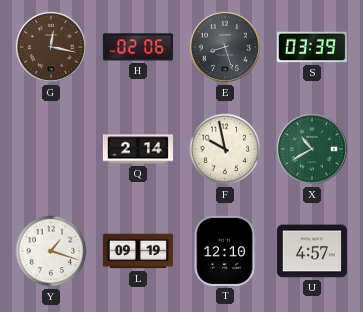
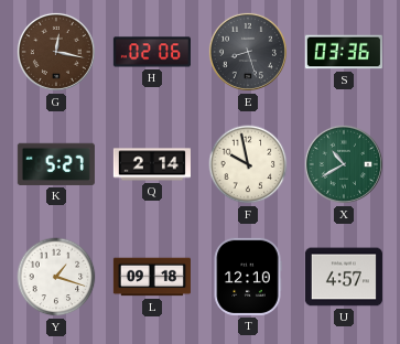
S: 03:39 -> 03:36 (344, 52)
K: none -> 5:27 (56, 164)
L: 09:19 -> 09:18 (152, 277)
